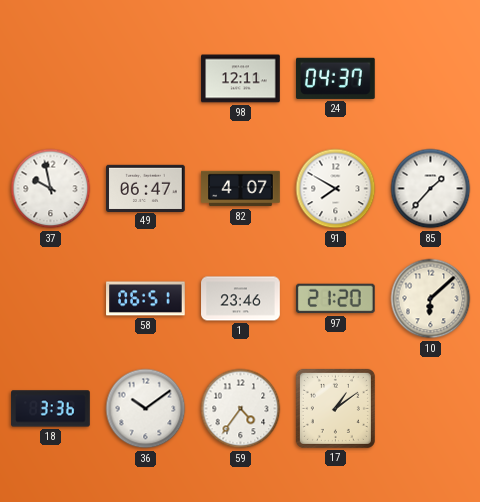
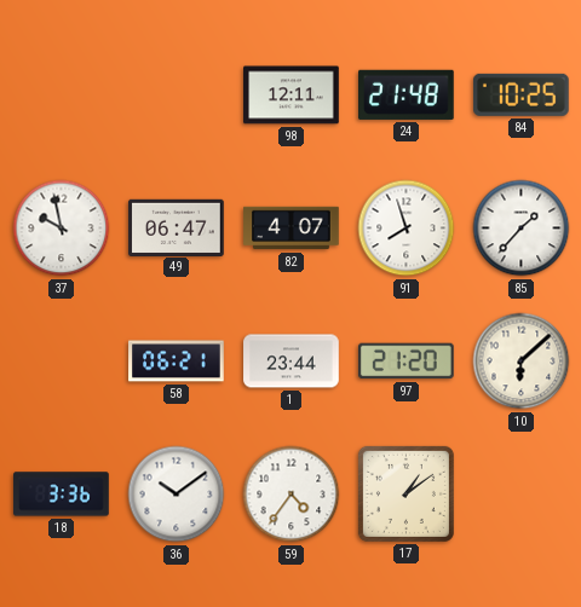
24: 04:37 -> 21:48 (407, 94)
84: none -> 10:25 (520, 94)
91: 7:50 -> 7:57 (407, 229)
58: 06:51 -> 06:21 (177, 362)
1: 23:46 -> 23:44 (292, 362)
